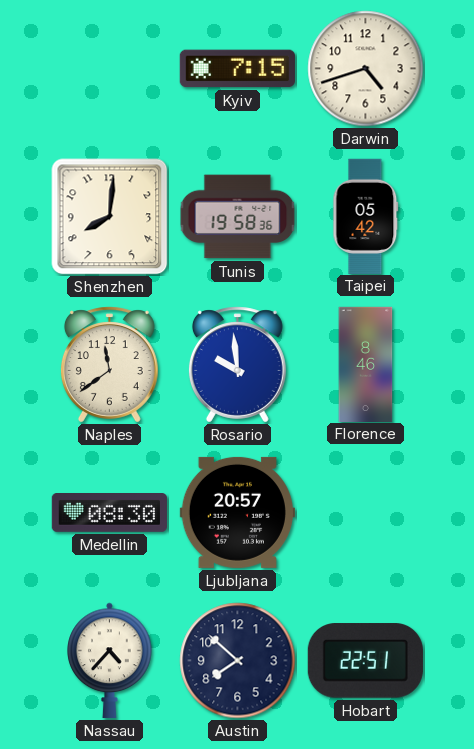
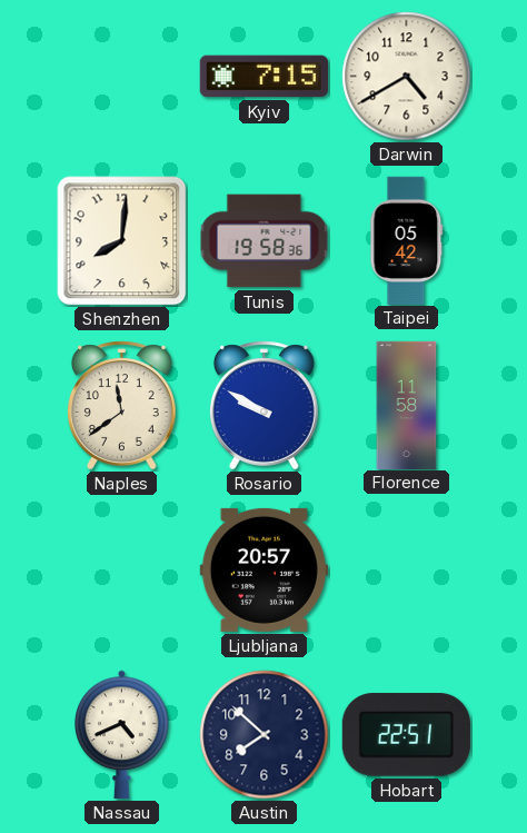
Darwin: 4:42 -> 4:40 (407, 77)
Rosario: 9:59 -> 9:50 (263, 406)
Florence: 8:46 -> 11:58 (407, 405)
Medellin: 08:30 -> none (109, 513)
Nassau: 4:37 -> 4:41 (122, 734)
